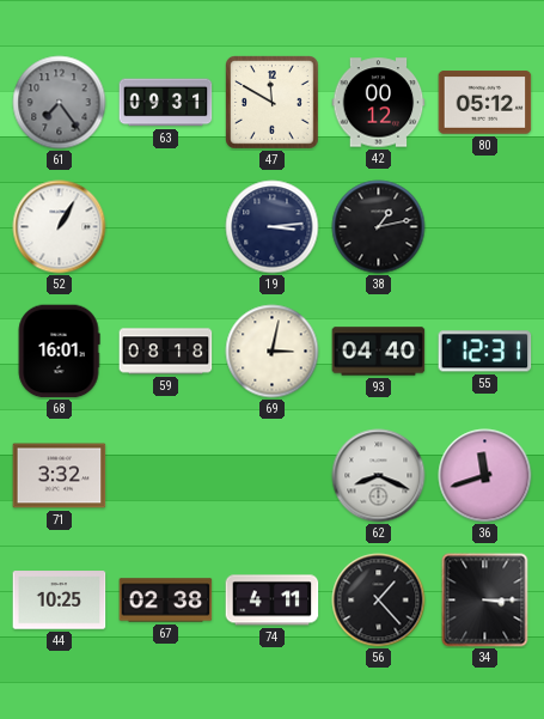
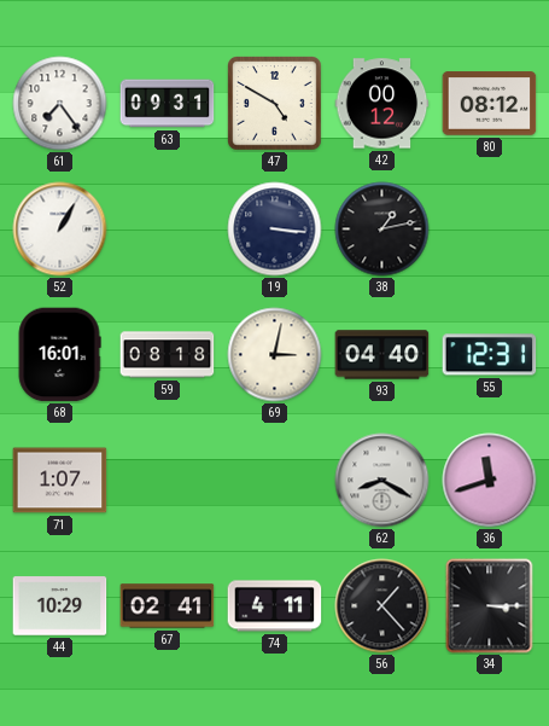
61 dial: grey -> white (60, 104)
47: 11:50 -> 4:50 (275, 104)
80: 05:12 -> 08:12 (490, 104)
19: 3:14 -> 3:16 (275, 230)
71: 3:32 -> 1:07 (60, 481)
62: 8:19 -> 8:20 (382, 481)
44: 10:25 -> 10:29 (60, 606)
67: 02:38 -> 02:41 (168, 606)
